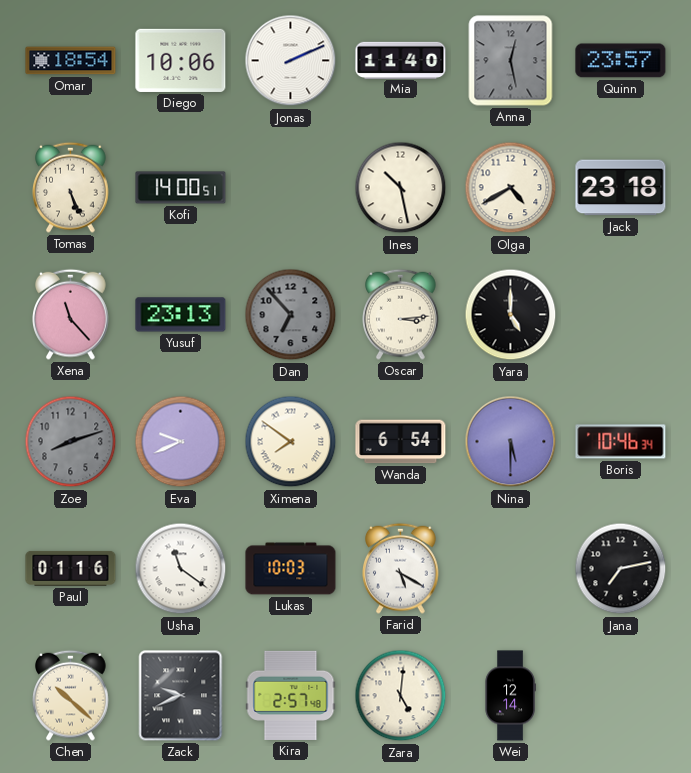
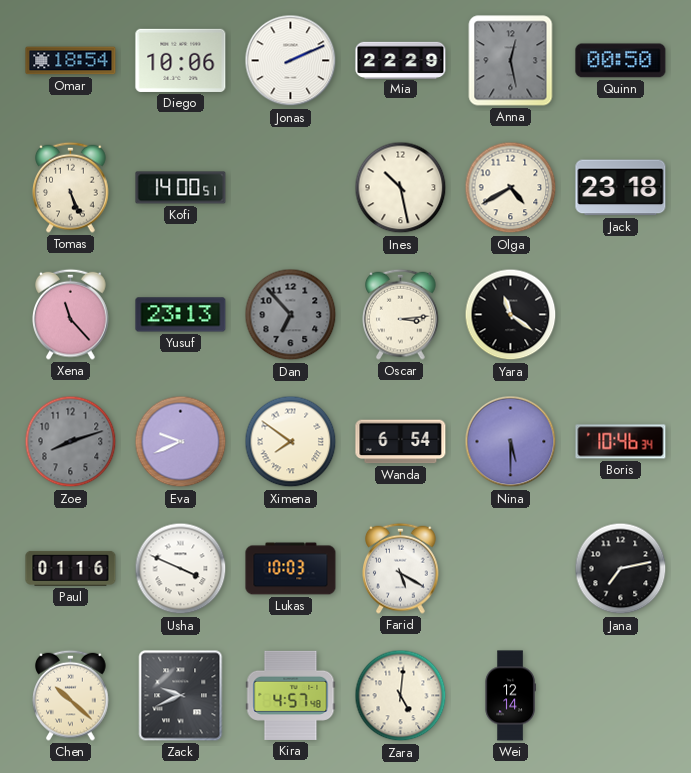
Mia: 11:40 -> 22:29 (401, 60)
Quinn: 23:57 -> 00:50 (621, 61)
Yara: 5:00 -> 11:21 (511, 315)
Usha: 11:21 -> 3:49 (181, 569)
Kira: 2:57 -> 4:57 (291, 695)
